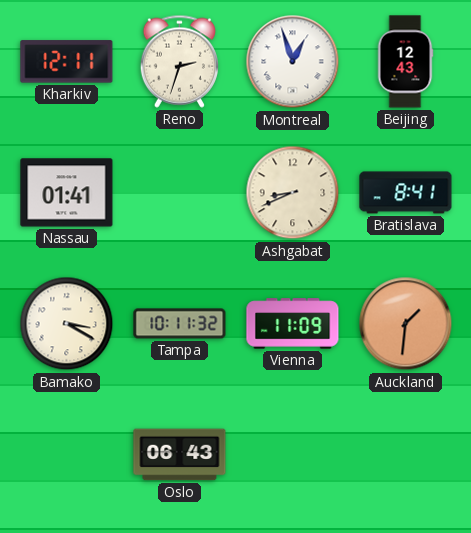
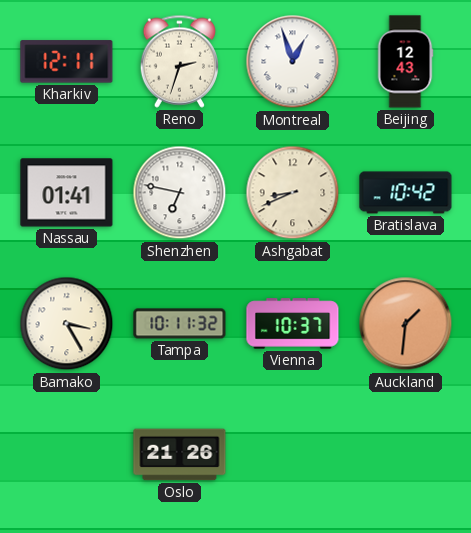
Shenzhen: none -> 6:47 (180, 193)
Bratislava: 8:41 -> 10:42 (406, 193)
Bamako: 3:20 -> 3:25 (67, 324)
Vienna: 11:09 -> 10:37 (293, 324)
Oslo: 06:43 -> 21:26 (180, 455)
